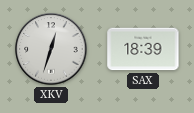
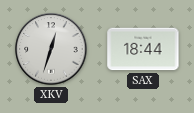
SAX: 18:39 -> 18:44 (143, 49)
